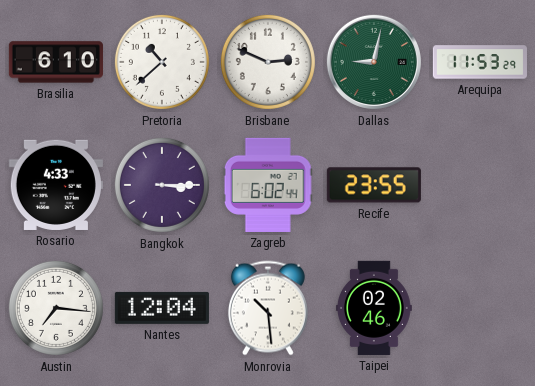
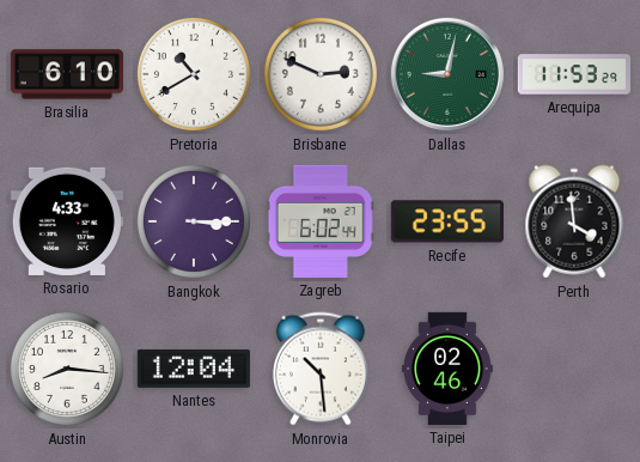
Pretoria: 10:38 -> 10:40 (194, 74)
Perth: none -> 3:59 (574, 221)
Austin: 7:16 -> 8:16 (67, 369)
